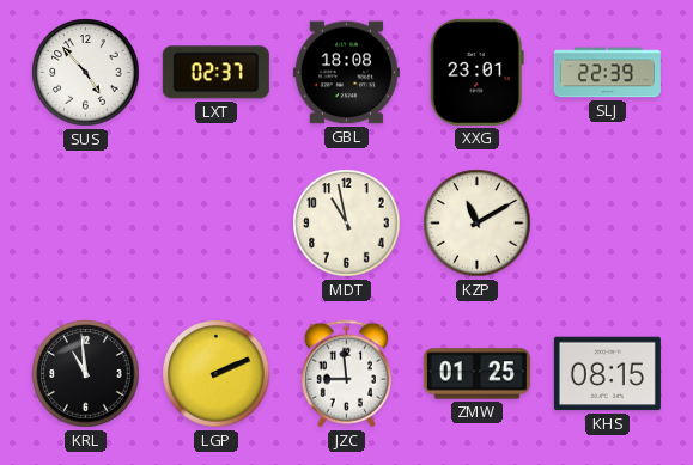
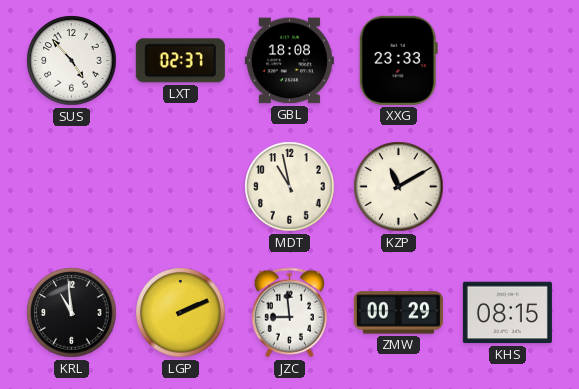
XXG: 23:01 -> 23:33 (398, 60)
SLJ: 22:39 -> none (607, 73)
ZMW: 01:25 -> 00:29 (398, 313)
